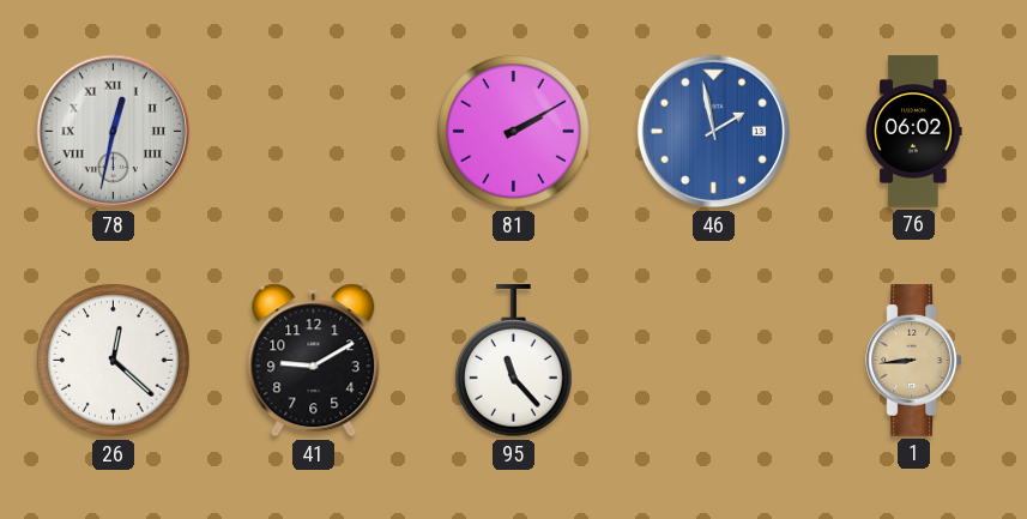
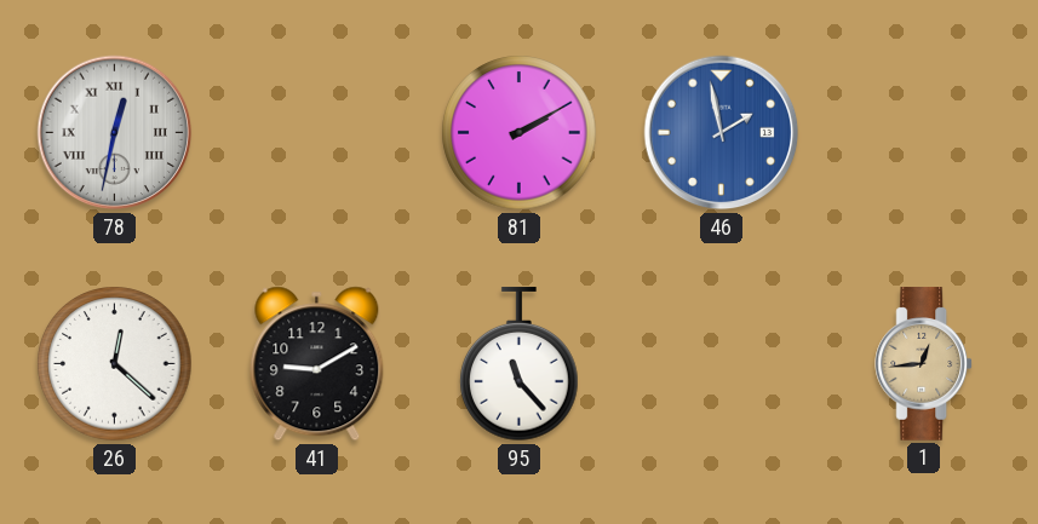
76: 06:02 -> none (914, 132)
1: 8:44 -> 12:44 (924, 364)
